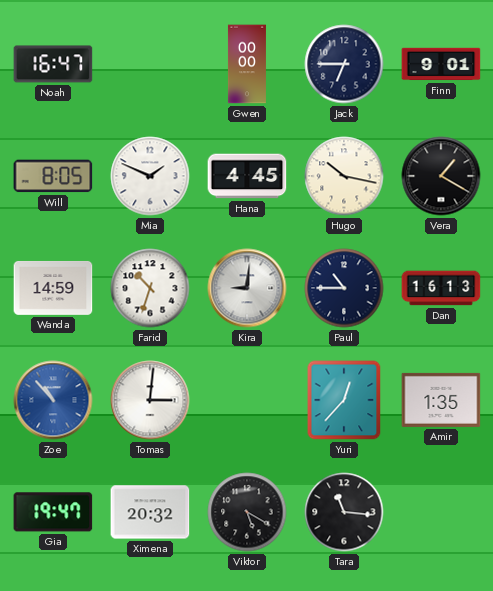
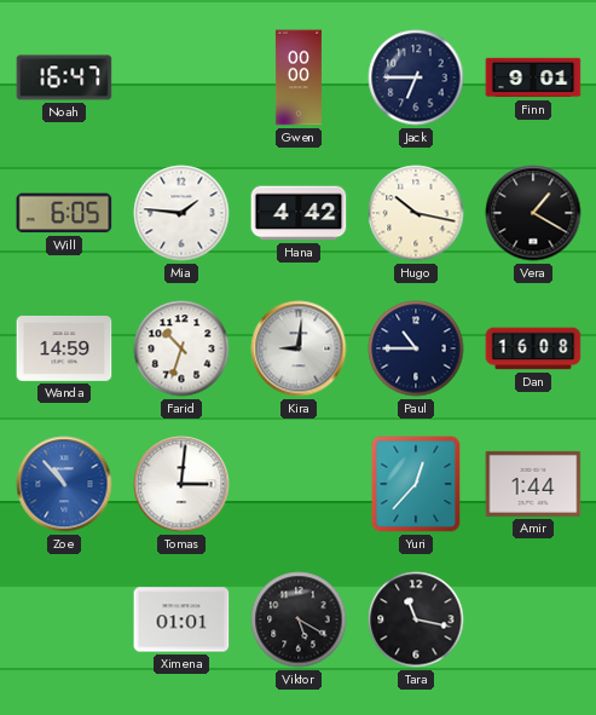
Will: 8:05 -> 6:05 (64, 213)
Mia: 1:49 -> 1:46 (181, 213)
Hana: 4:45 -> 4:42 (299, 213)
Dan: 16:13 -> 16:08 (533, 348)
Amir: 1:35 -> 1:44 (533, 484)
Gia: 19:47 -> none (53, 512)
Ximena: 20:32 -> 01:01 (181, 619)
Tara: 11:16 -> 11:17 (416, 619)
